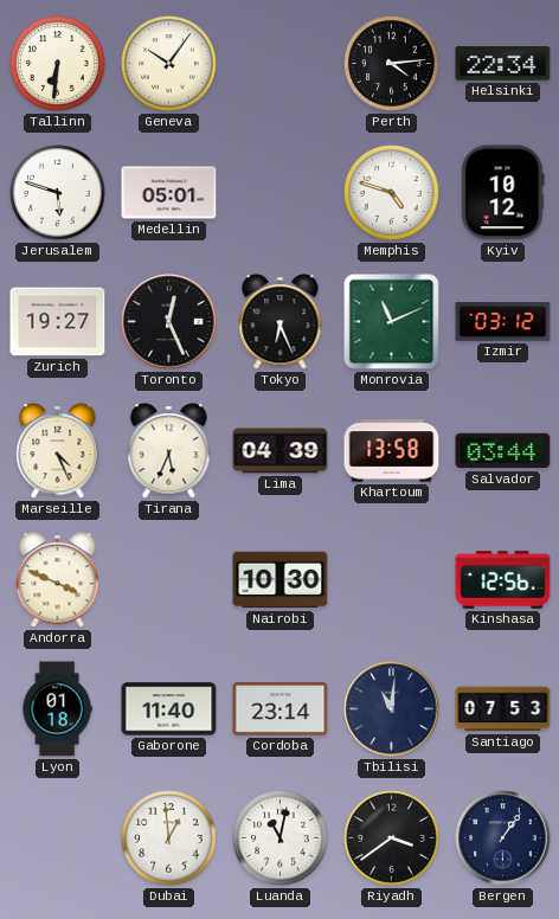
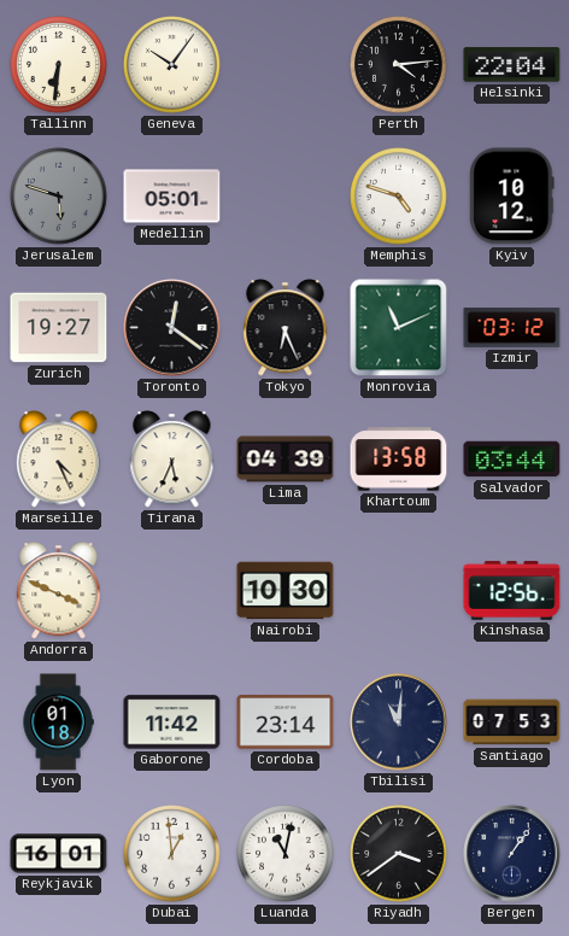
Helsinki: 22:34 -> 22:04 (512, 65)
Jerusalem dial: white -> grey (59, 197)
Toronto: 12:26 -> 12:21 (172, 328)
Gaborone: 11:40 -> 11:42 (172, 723)
Reykjavik: none -> 16:01 (59, 854)
